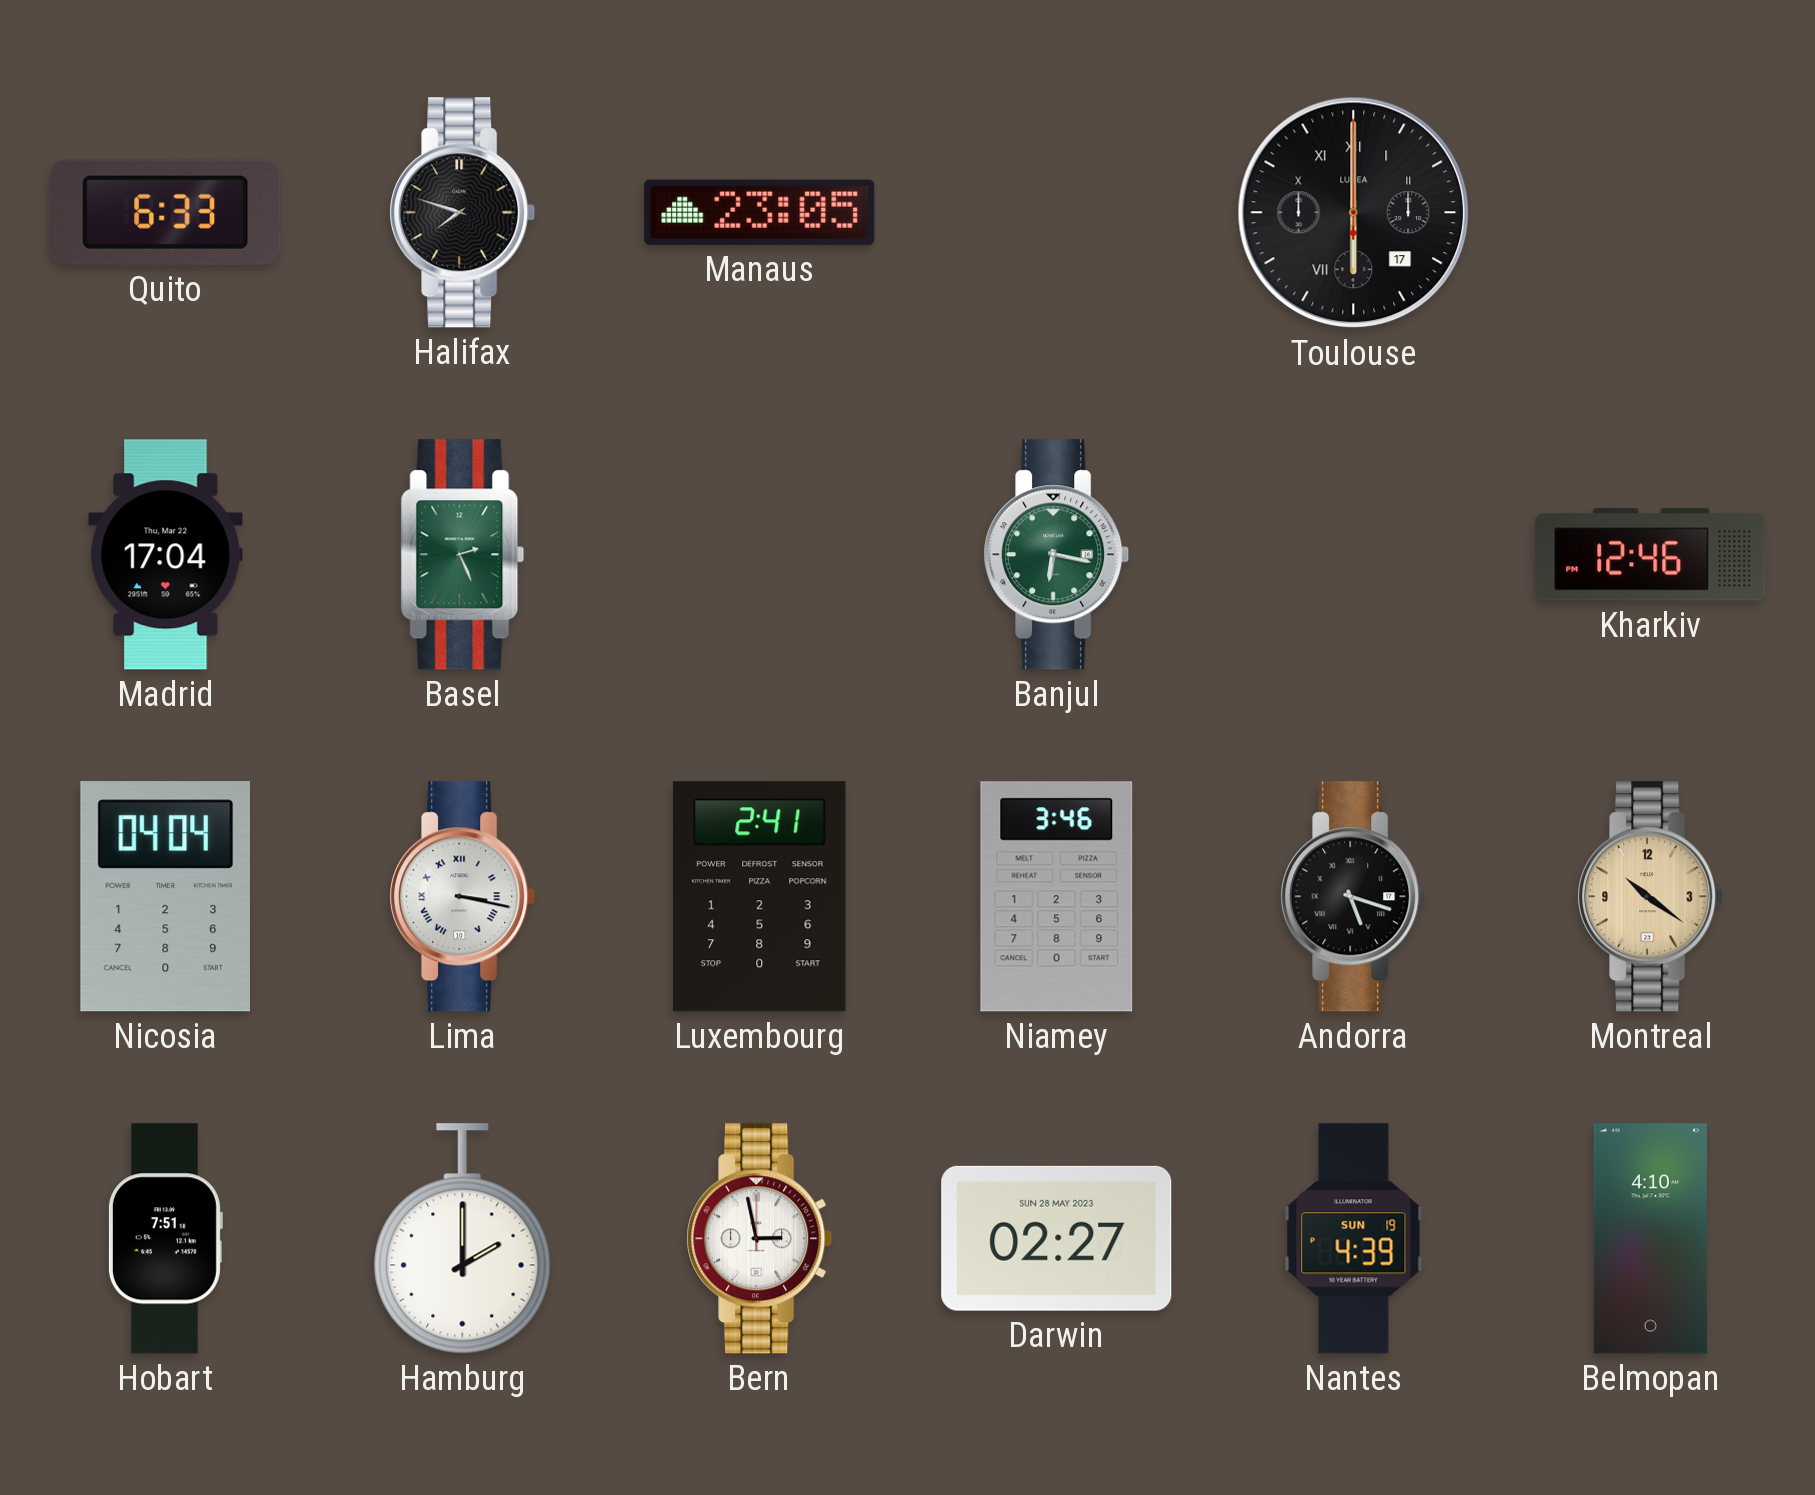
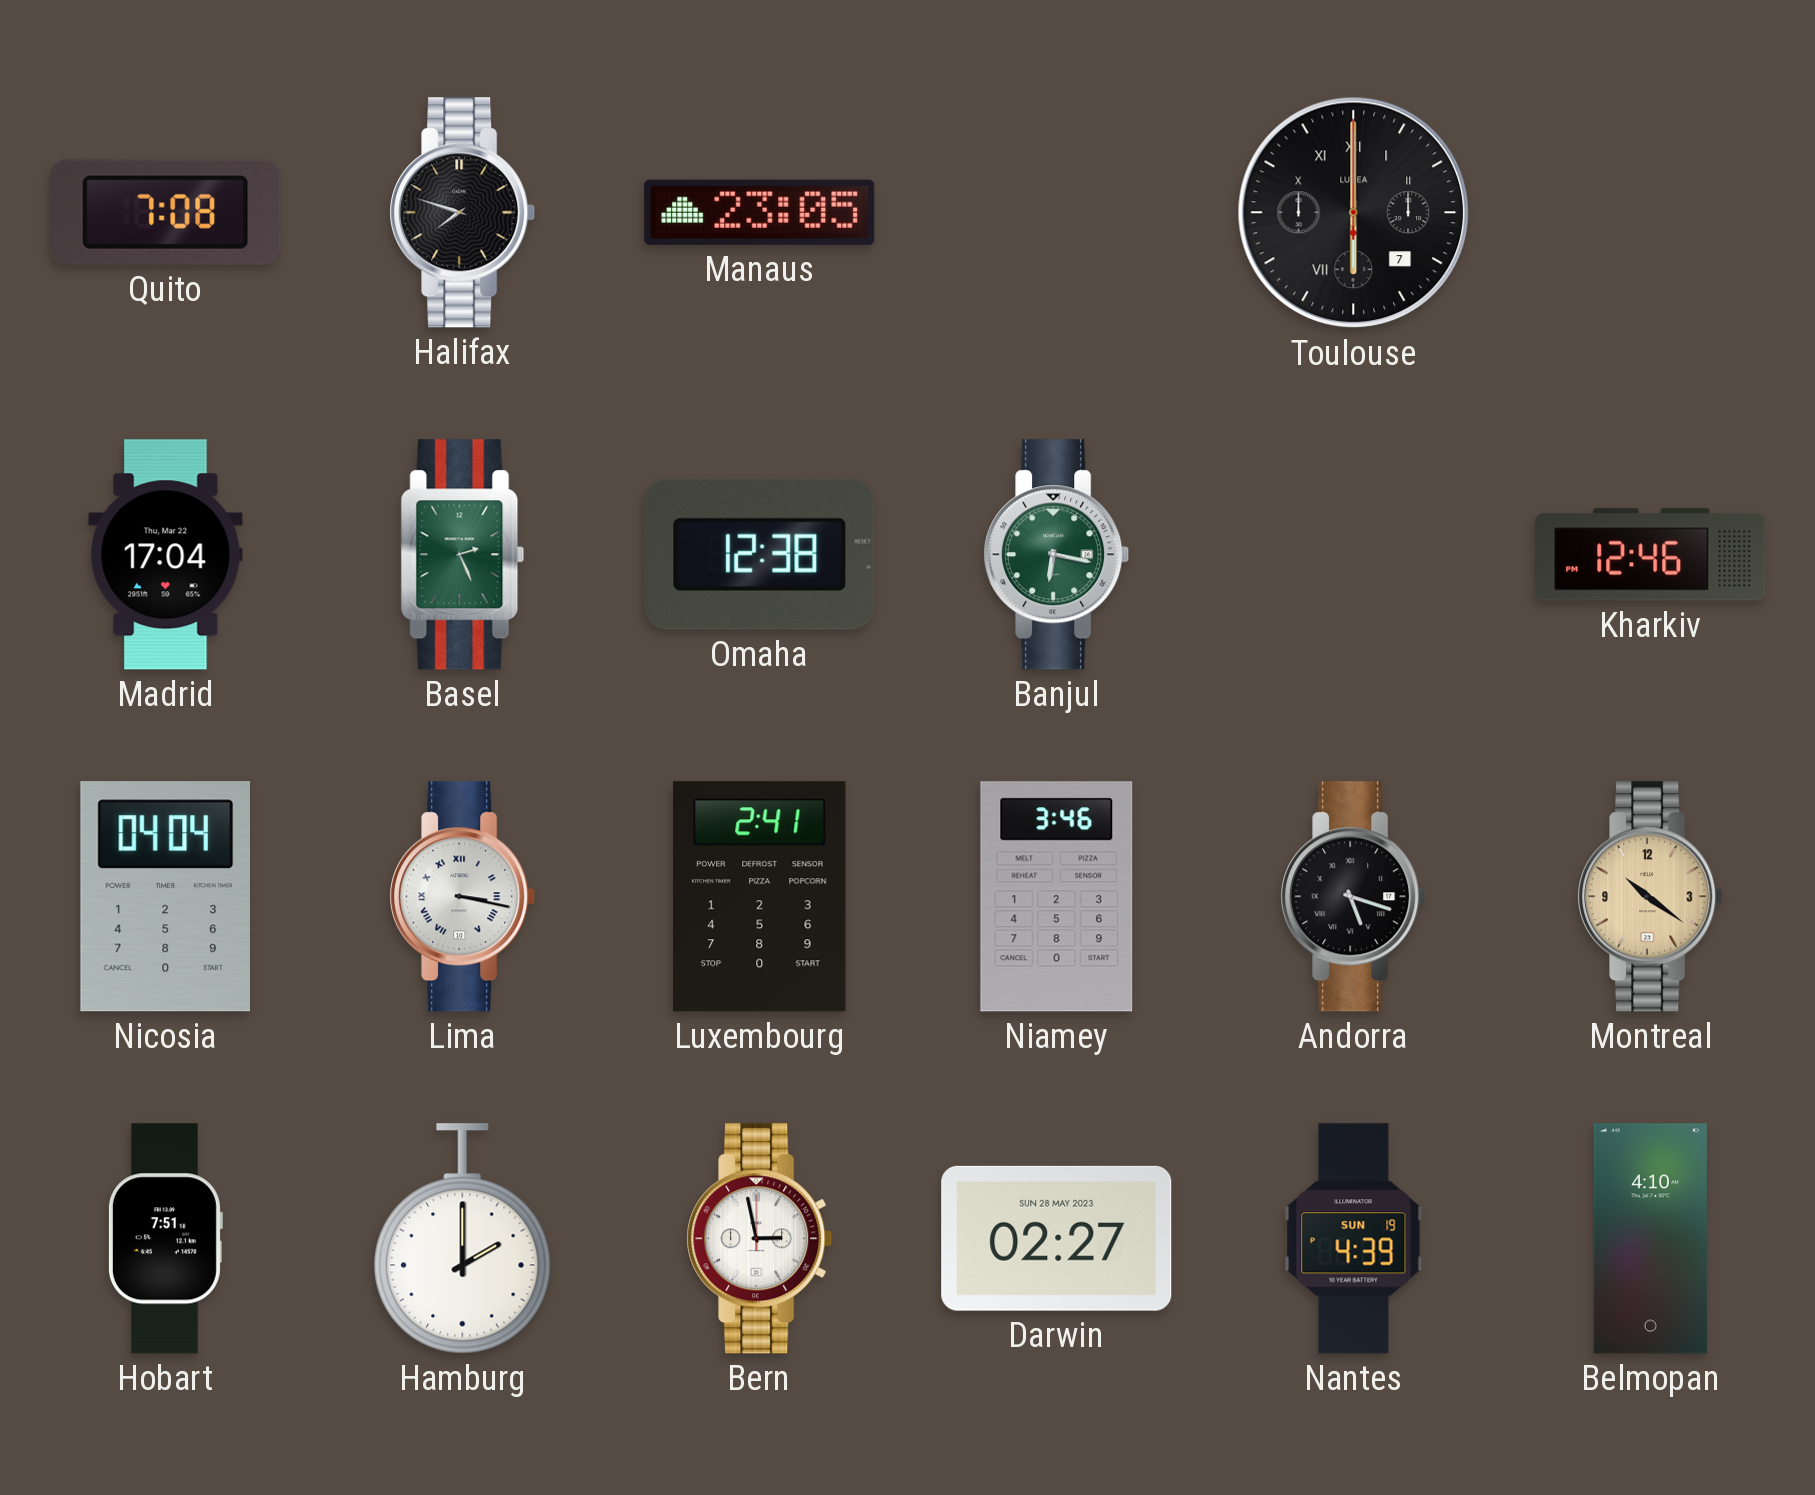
Quito: 6:33 -> 7:08 (166, 212)
Toulouse date: 17 -> 7 (1354, 213)
Omaha: none -> 12:38 (760, 554)
